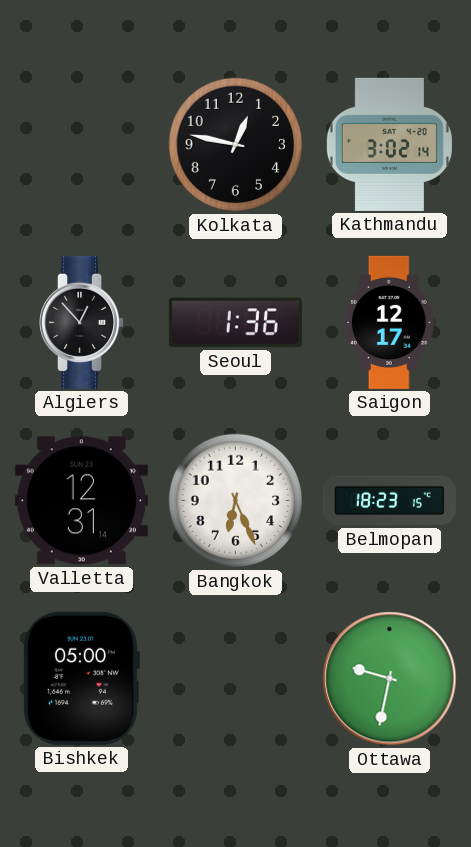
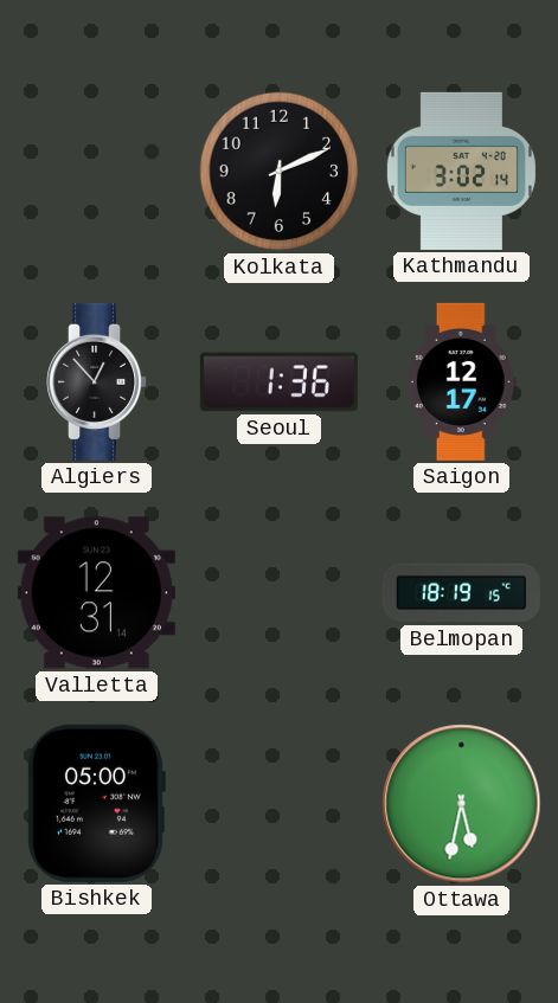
Kolkata: 12:47 -> 6:11 (280, 172)
Bangkok: 6:26 -> none (236, 501)
Belmopan: 18:23 -> 18:19 (461, 593)
Ottawa: 9:32 -> 5:32 (462, 804)
